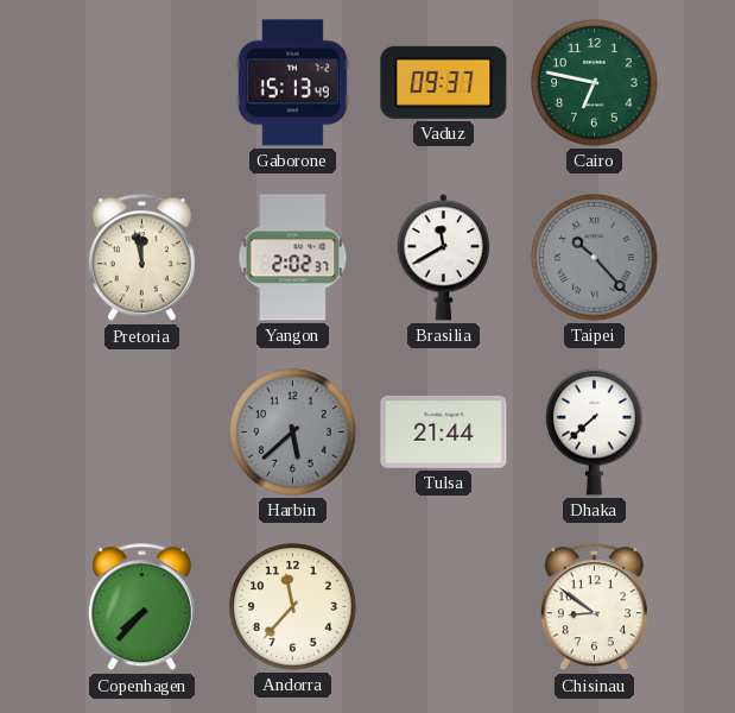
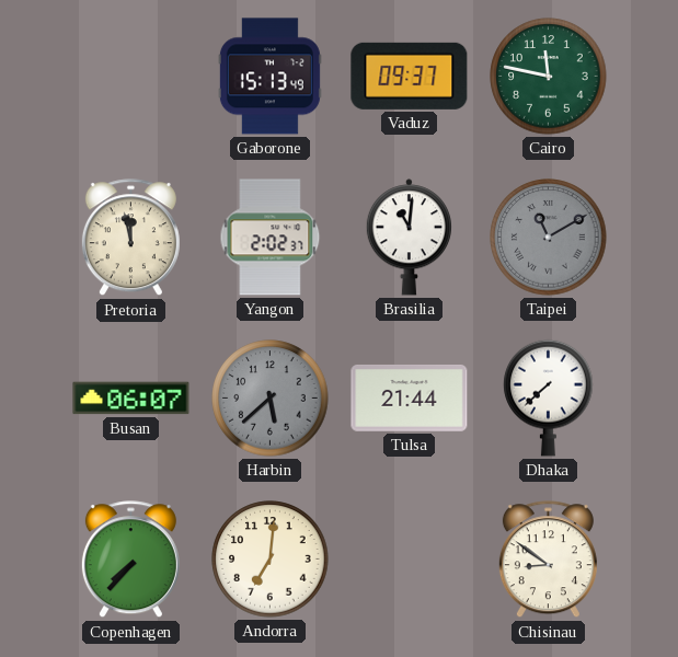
Cairo: 6:47 -> 11:47 (549, 77)
Brasilia: 11:40 -> 11:01 (409, 238)
Taipei: 10:23 -> 11:10 (549, 238)
Busan: none -> 06:07 (131, 399)
Andorra: 11:37 -> 7:01 (271, 560)
